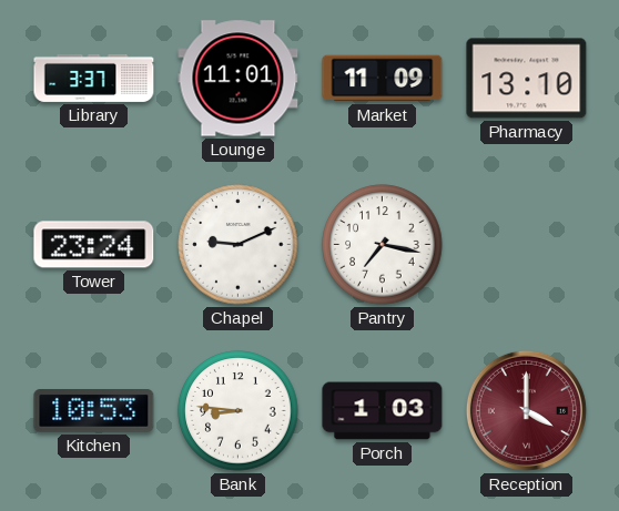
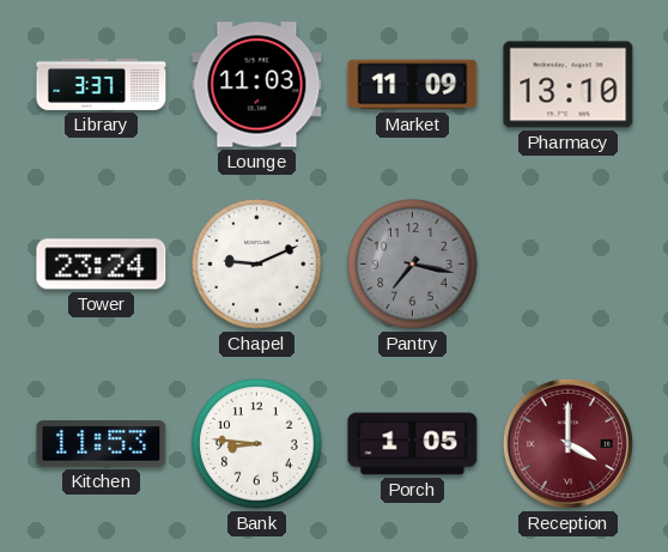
Lounge: 11:01 -> 11:03 (257, 85)
Pantry dial: white -> grey (413, 265)
Kitchen: 10:53 -> 11:53 (102, 444)
Porch: 1:03 -> 1:05 (413, 444)
